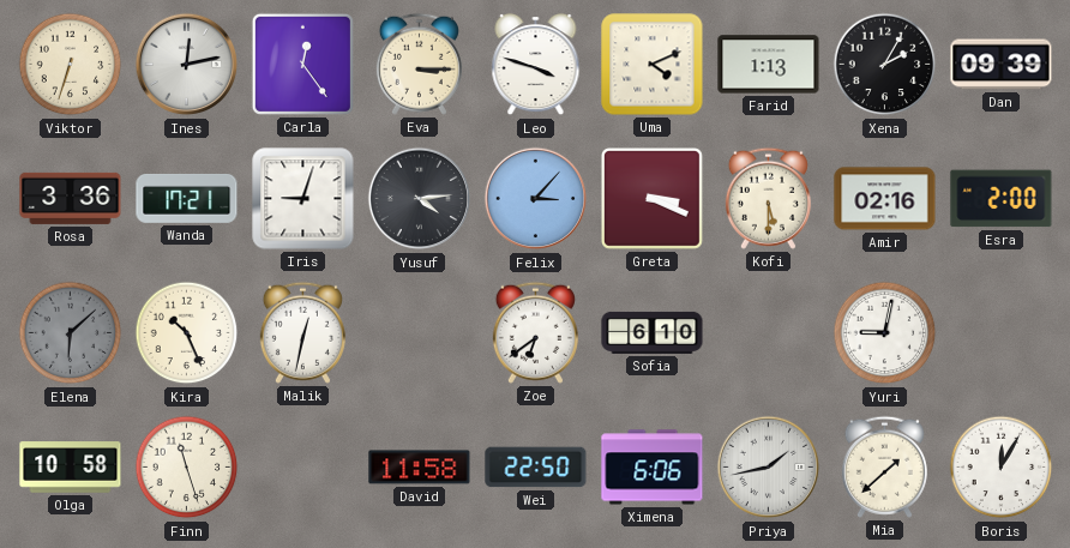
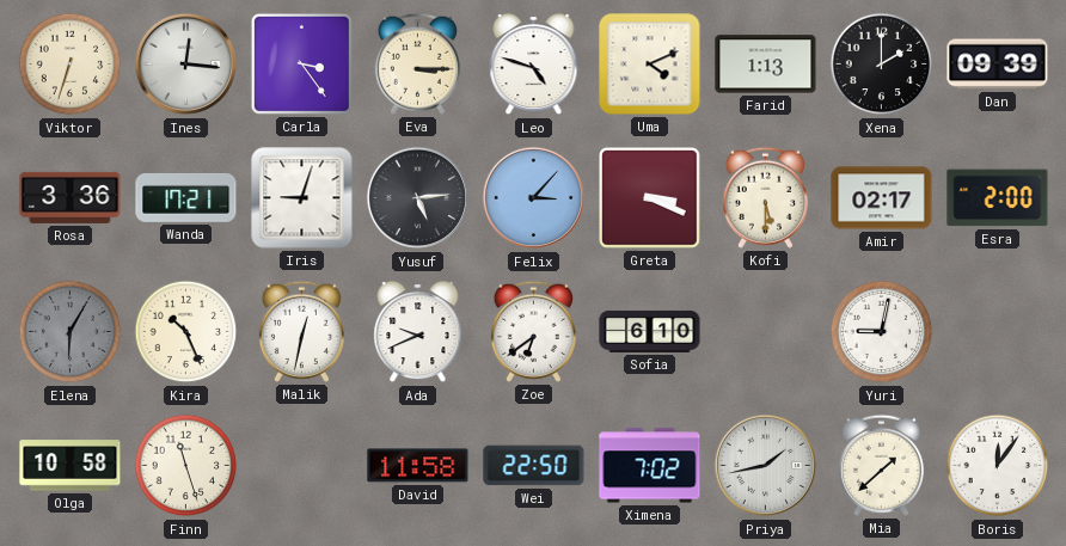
Ines: 12:13 -> 12:16 (186, 65)
Carla: 12:24 -> 3:24 (301, 63)
Leo: 3:48 -> 4:48 (534, 66)
Xena: 2:05 -> 2:00 (882, 65)
Yusuf: 4:14 -> 5:14 (418, 198)
Amir: 02:16 -> 02:17 (882, 198)
Elena: 6:08 -> 6:05 (71, 332)
Ada: none -> 9:41 (418, 333)
Ximena: 6:06 -> 7:02 (650, 466)
Boris: 12:05 -> 12:06 (998, 466)
